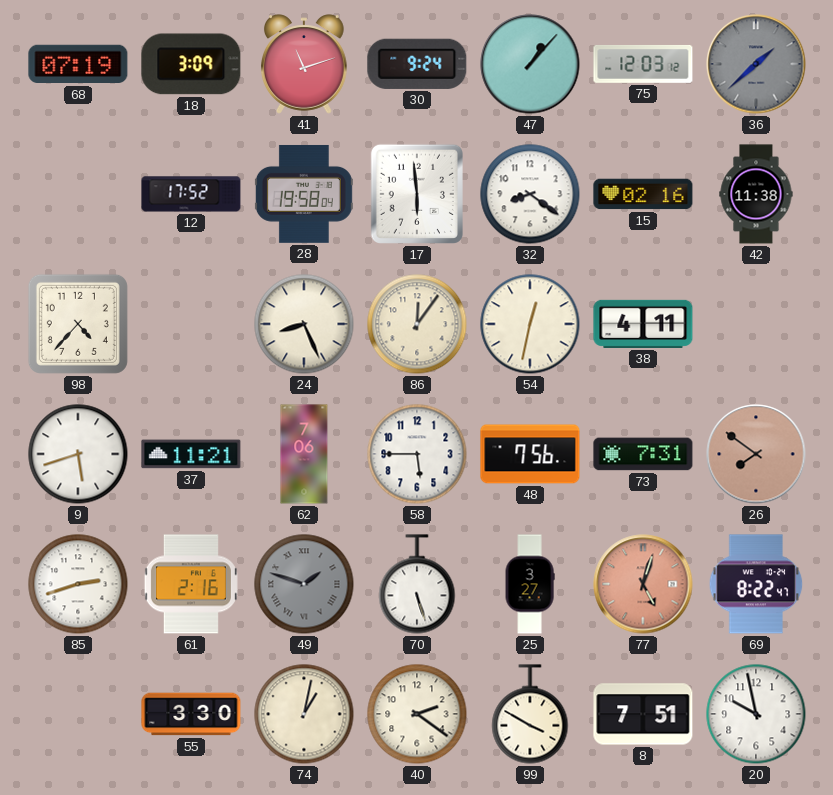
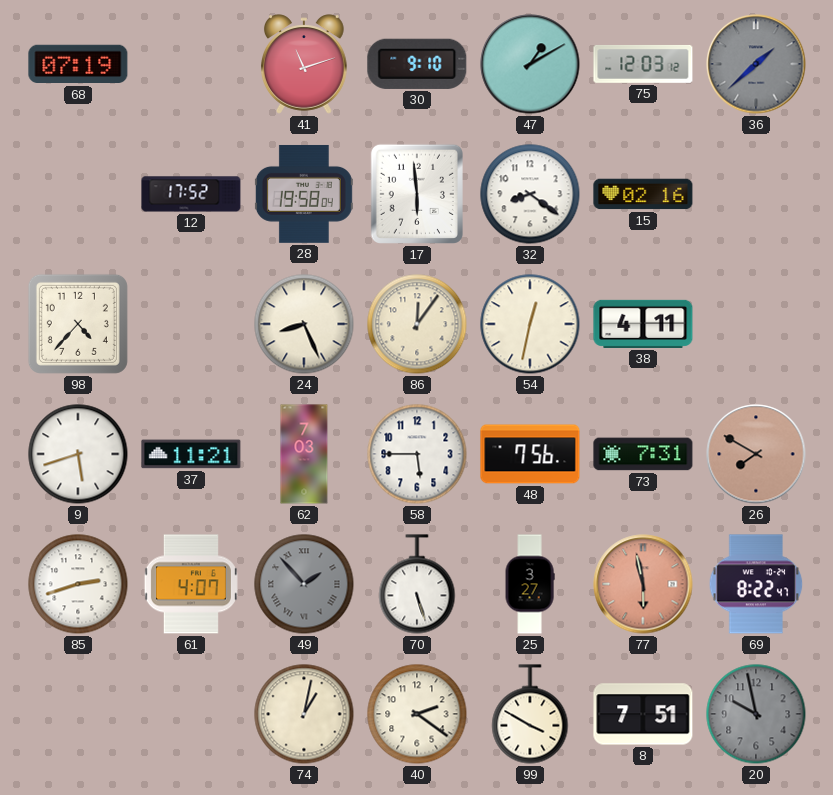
18: 3:09 -> none (191, 64)
30: 9:24 -> 9:10 (417, 64)
47: 1:07 -> 1:10 (530, 64)
42: 11:38 -> none (756, 194)
62: 7:06 -> 7:03 (304, 454)
26: 7:51 -> 7:50 (756, 454)
61: 2:16 -> 4:07 (191, 584)
49: 1:48 -> 1:53 (304, 584)
77: 5:03 -> 5:58 (643, 584)
55: 3:30 -> none (191, 714)
20 dial: white -> grey (756, 714)
